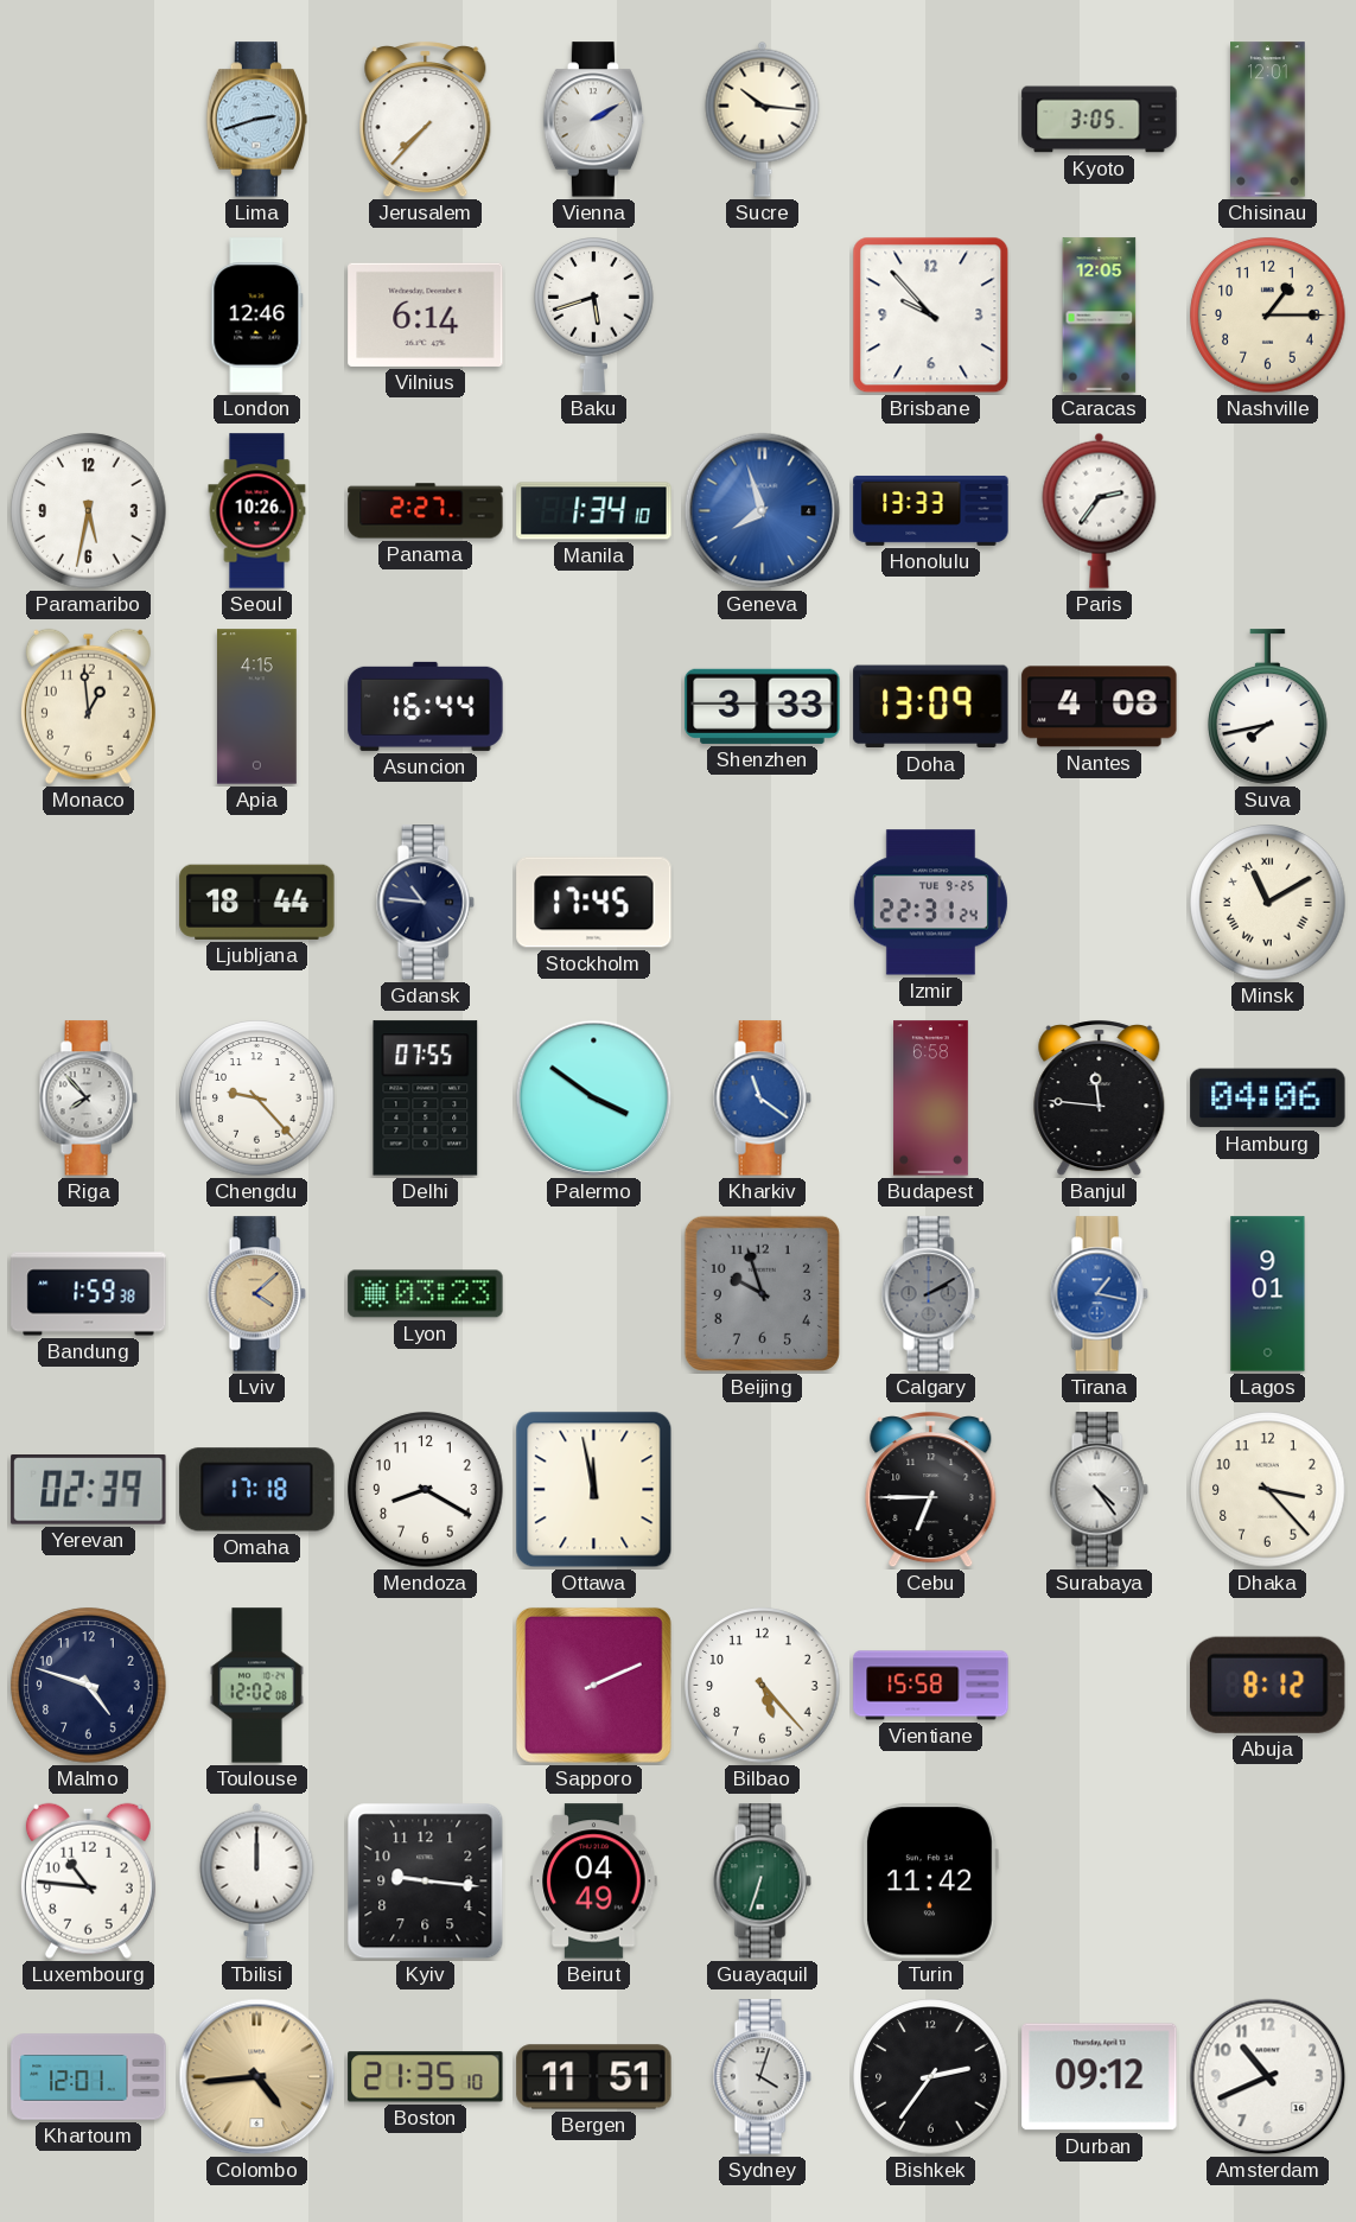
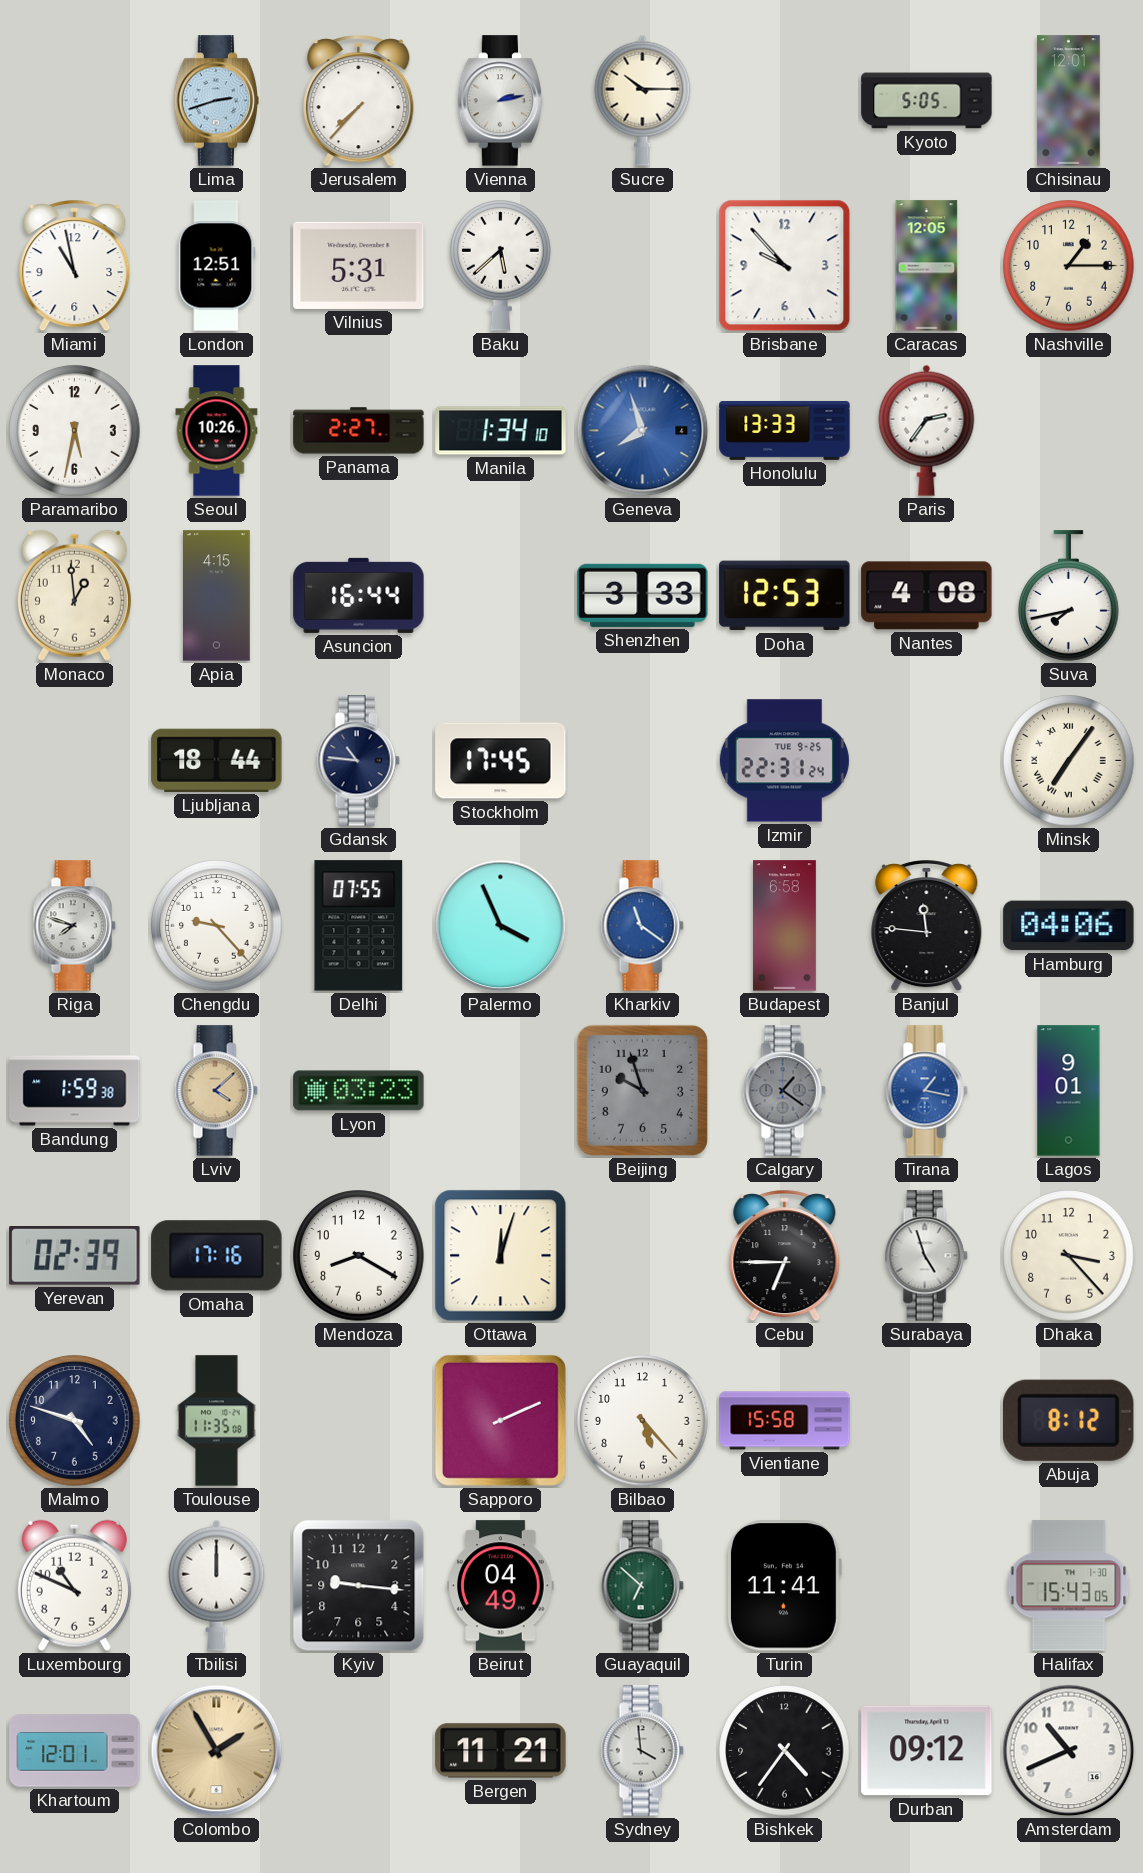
Vienna: 2:10 -> 2:13 (501, 101)
Sucre: 10:16 -> 10:15 (643, 100)
Kyoto: 3:05 -> 5:05 (927, 101)
Miami: none -> 10:58 (75, 266)
London: 12:46 -> 12:51 (217, 266)
Vilnius: 6:14 -> 5:31 (359, 265)
Baku: 5:42 -> 5:38 (501, 266)
Doha: 13:09 -> 12:53 (785, 596)
Minsk: 11:10 -> 7:06 (1069, 761)
Riga: 7:53 -> 7:48 (74, 926)
Palermo: 3:51 -> 3:56 (501, 926)
Calgary: 2:10 -> 1:21 (784, 1091)
Omaha: 17:18 -> 17:16 (217, 1256)
Ottawa: 11:58 -> 12:03 (501, 1256)
Surabaya: 4:24 -> 4:57 (926, 1256)
Toulouse: 12:02 -> 11:35 (217, 1421)
Luxembourg: 10:46 -> 10:49 (74, 1585)
Guayaquil: 6:33 -> 6:52 (642, 1586)
Turin: 11:42 -> 11:41 (784, 1586)
Halifax: none -> 15:43 (1069, 1586)
Colombo: 4:44 -> 1:55 (217, 1751)
Boston: 21:35 -> none (426, 2077)
Bergen: 11:51 -> 11:21 (501, 1751)
Sydney: 4:03 -> 3:59 (642, 1751)
Bishkek: 2:36 -> 4:36 (785, 1751)
